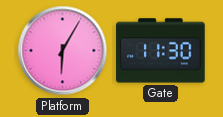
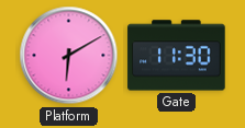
Platform: 6:05 -> 6:10 (69, 56)
